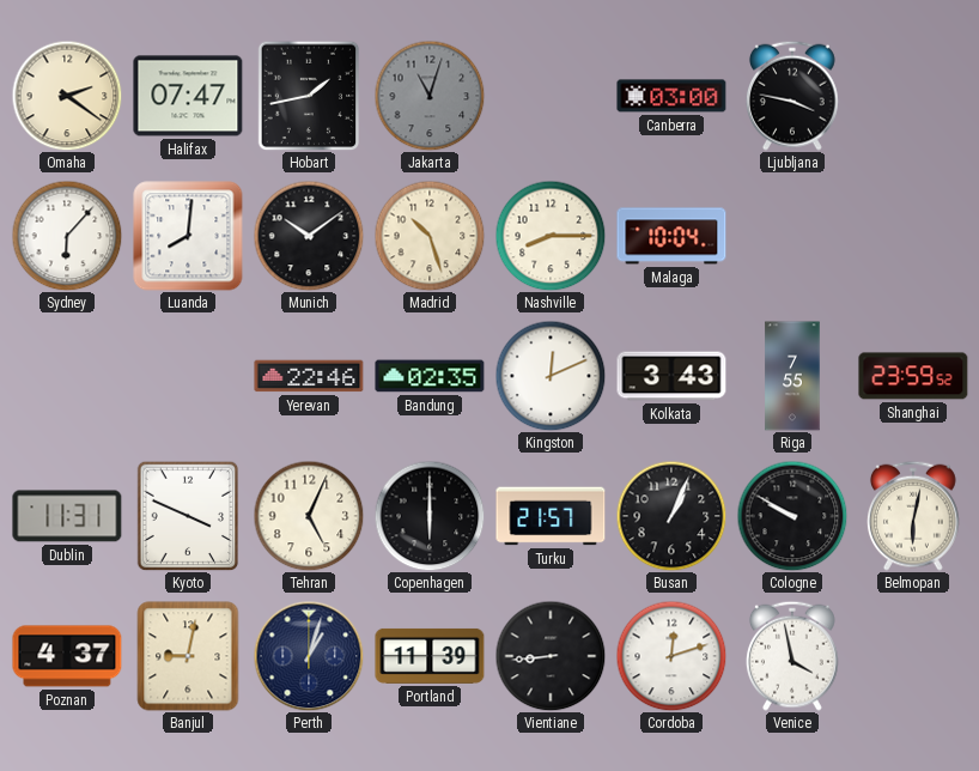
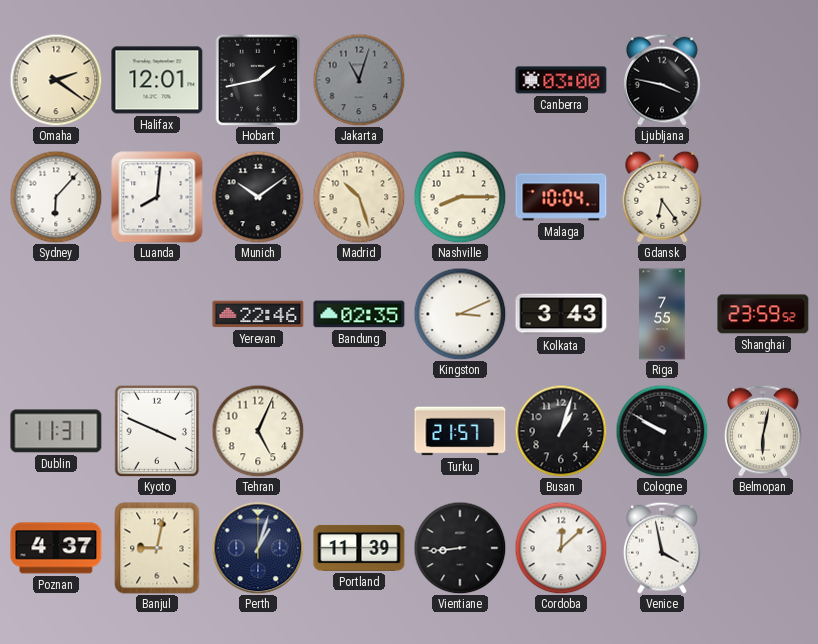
Halifax: 07:47 -> 12:01 (157, 80)
Gdansk: none -> 6:24 (662, 197)
Kingston: 12:11 -> 3:11 (460, 314)
Copenhagen: 6:00 -> none (430, 516)
Busan: 1:04 -> 1:03 (561, 431)
Cordoba: 12:12 -> 12:08 (561, 548)
